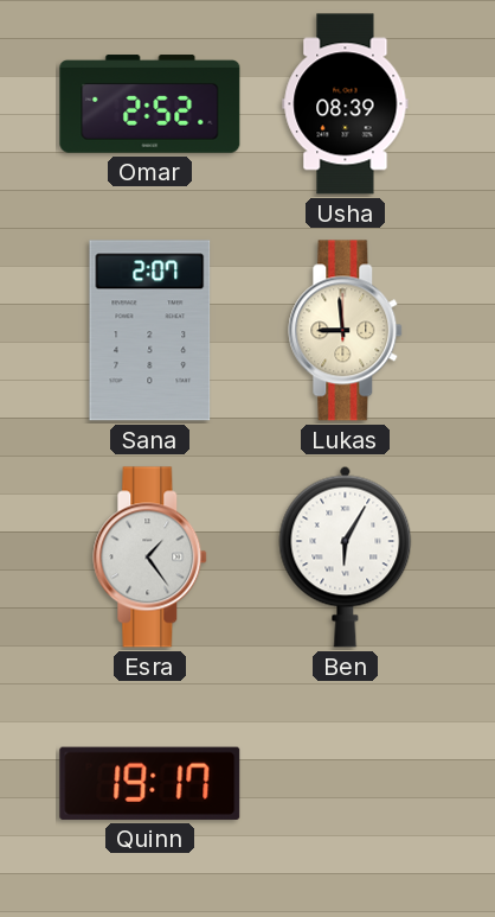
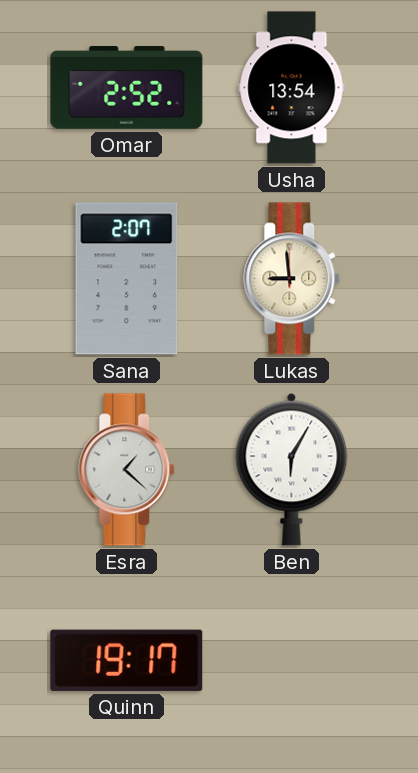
Usha: 08:39 -> 13:54 (292, 88)
Esra: 1:24 -> 1:22 (127, 470)
